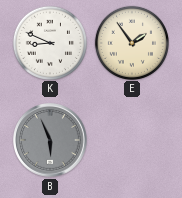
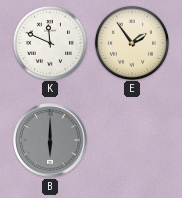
K: 8:49 -> 11:49 (49, 42)
B: 5:56 -> 6:00 (50, 140)
